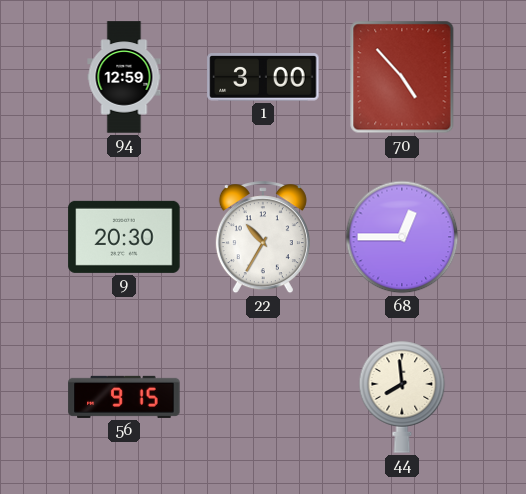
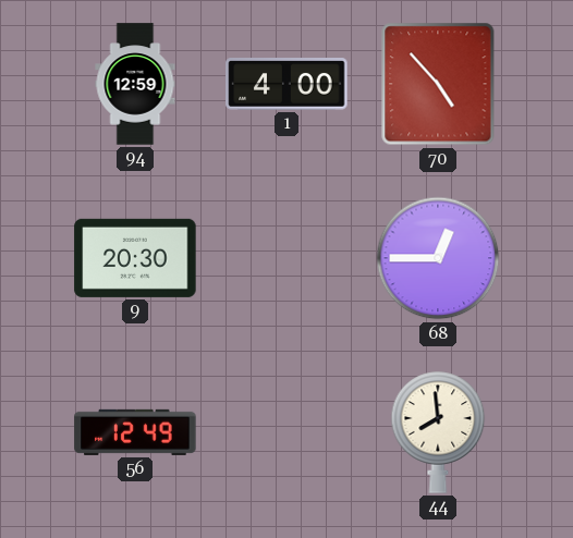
1: 3:00 -> 4:00 (286, 84)
22: 10:35 -> none (263, 238)
56: 9:15 -> 12:49 (135, 432)
